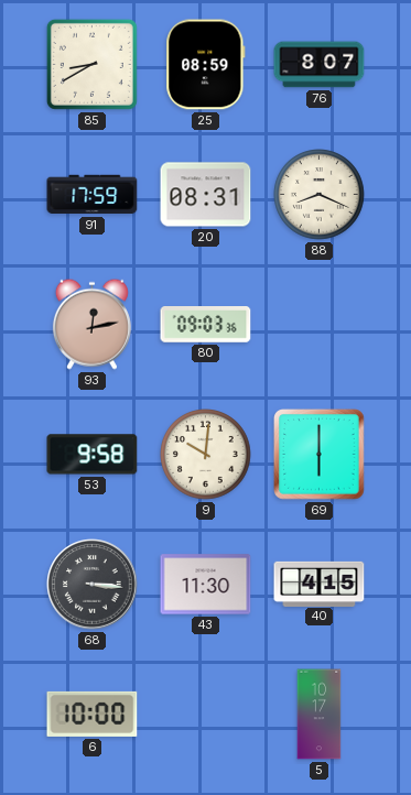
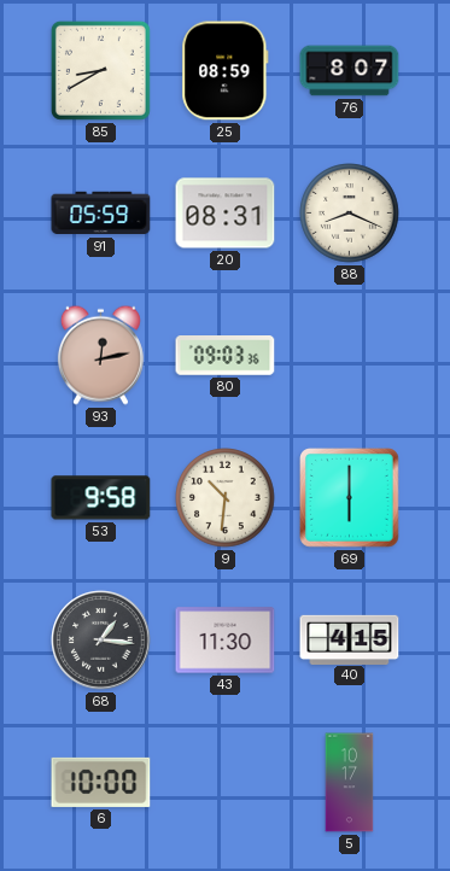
91: 17:59 -> 05:59 (101, 214)
9: 10:01 -> 10:31 (226, 498)
68: 3:16 -> 1:16 (101, 641)
